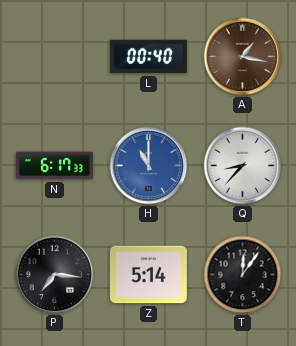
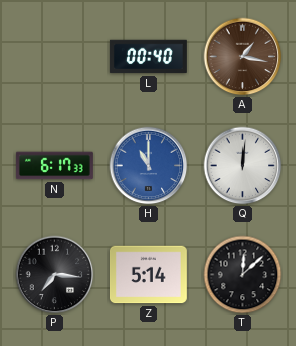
Q: 8:37 -> 12:01 (243, 166)
T: 12:06 -> 12:08 (243, 275)
